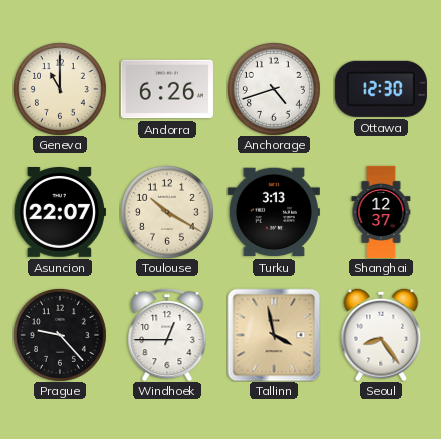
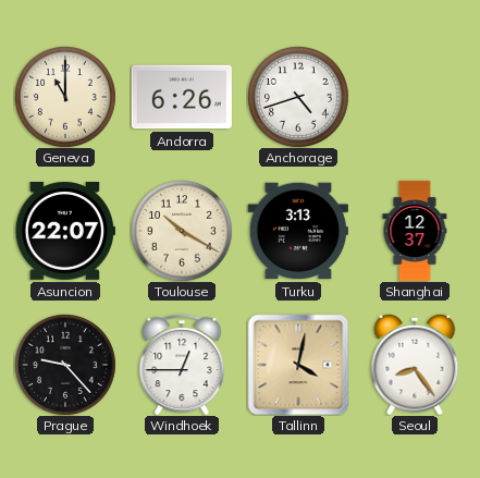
Ottawa: 12:30 -> none (381, 89)
Tallinn: 3:58 -> 4:02 (298, 365)
